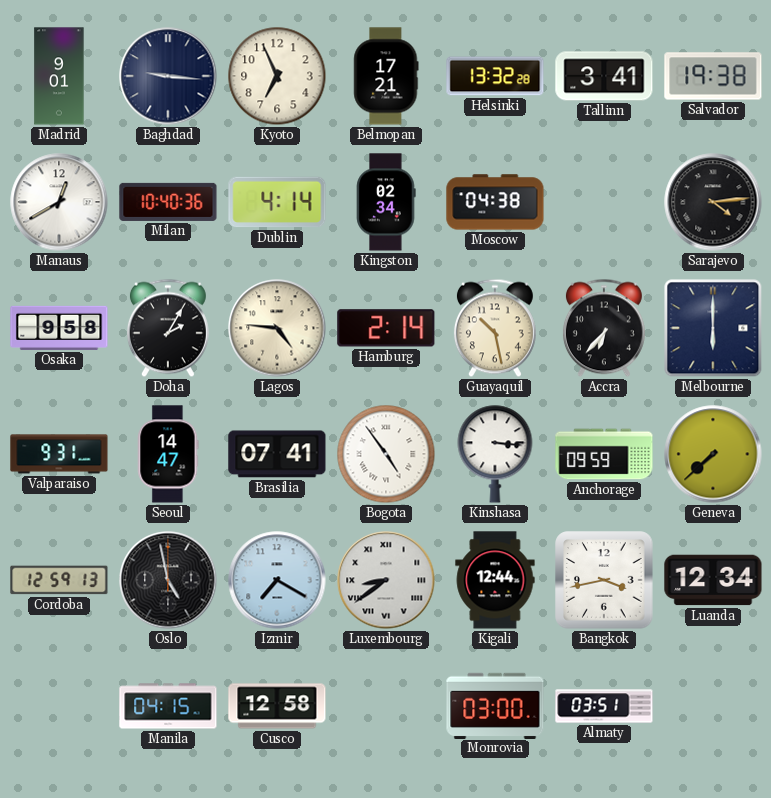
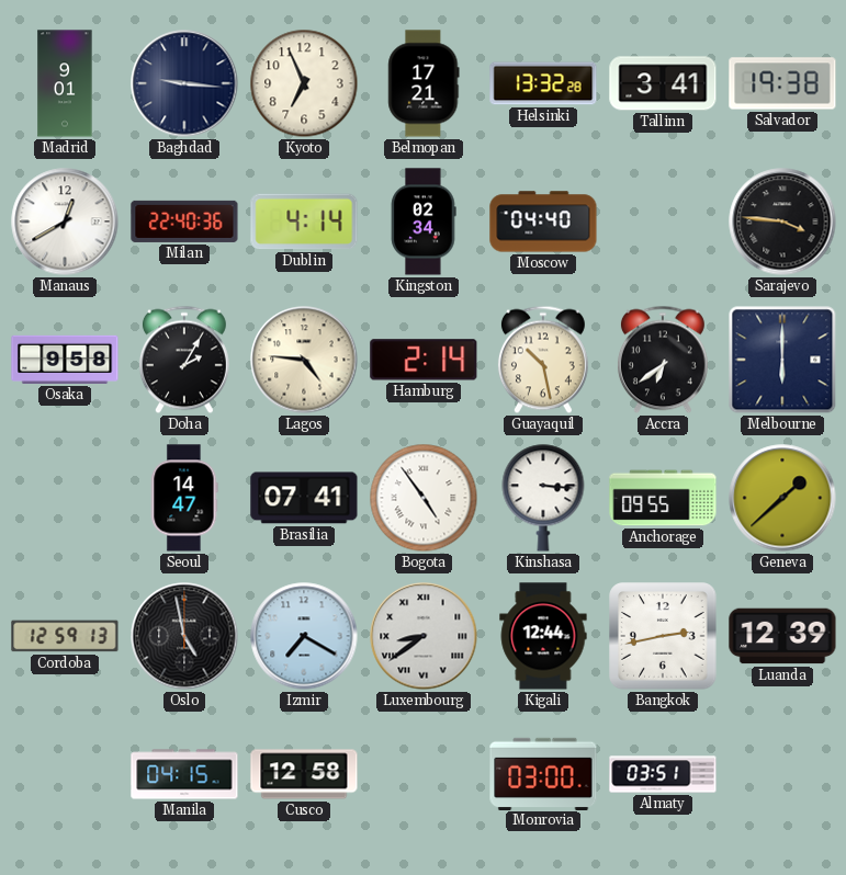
Milan: 10:40 -> 22:40 (184, 221)
Moscow: 04:38 -> 04:40 (543, 221)
Sarajevo: 4:14 -> 3:46 (782, 221)
Accra: 6:37 -> 6:39 (663, 360)
Valparaiso: 9:31 -> none (59, 454)
Anchorage: 09:59 -> 09:55 (663, 498)
Geneva: 7:38 -> 1:38 (782, 498)
Bangkok: 3:43 -> 2:43 (663, 636)
Luanda: 12:34 -> 12:39 (782, 636)
